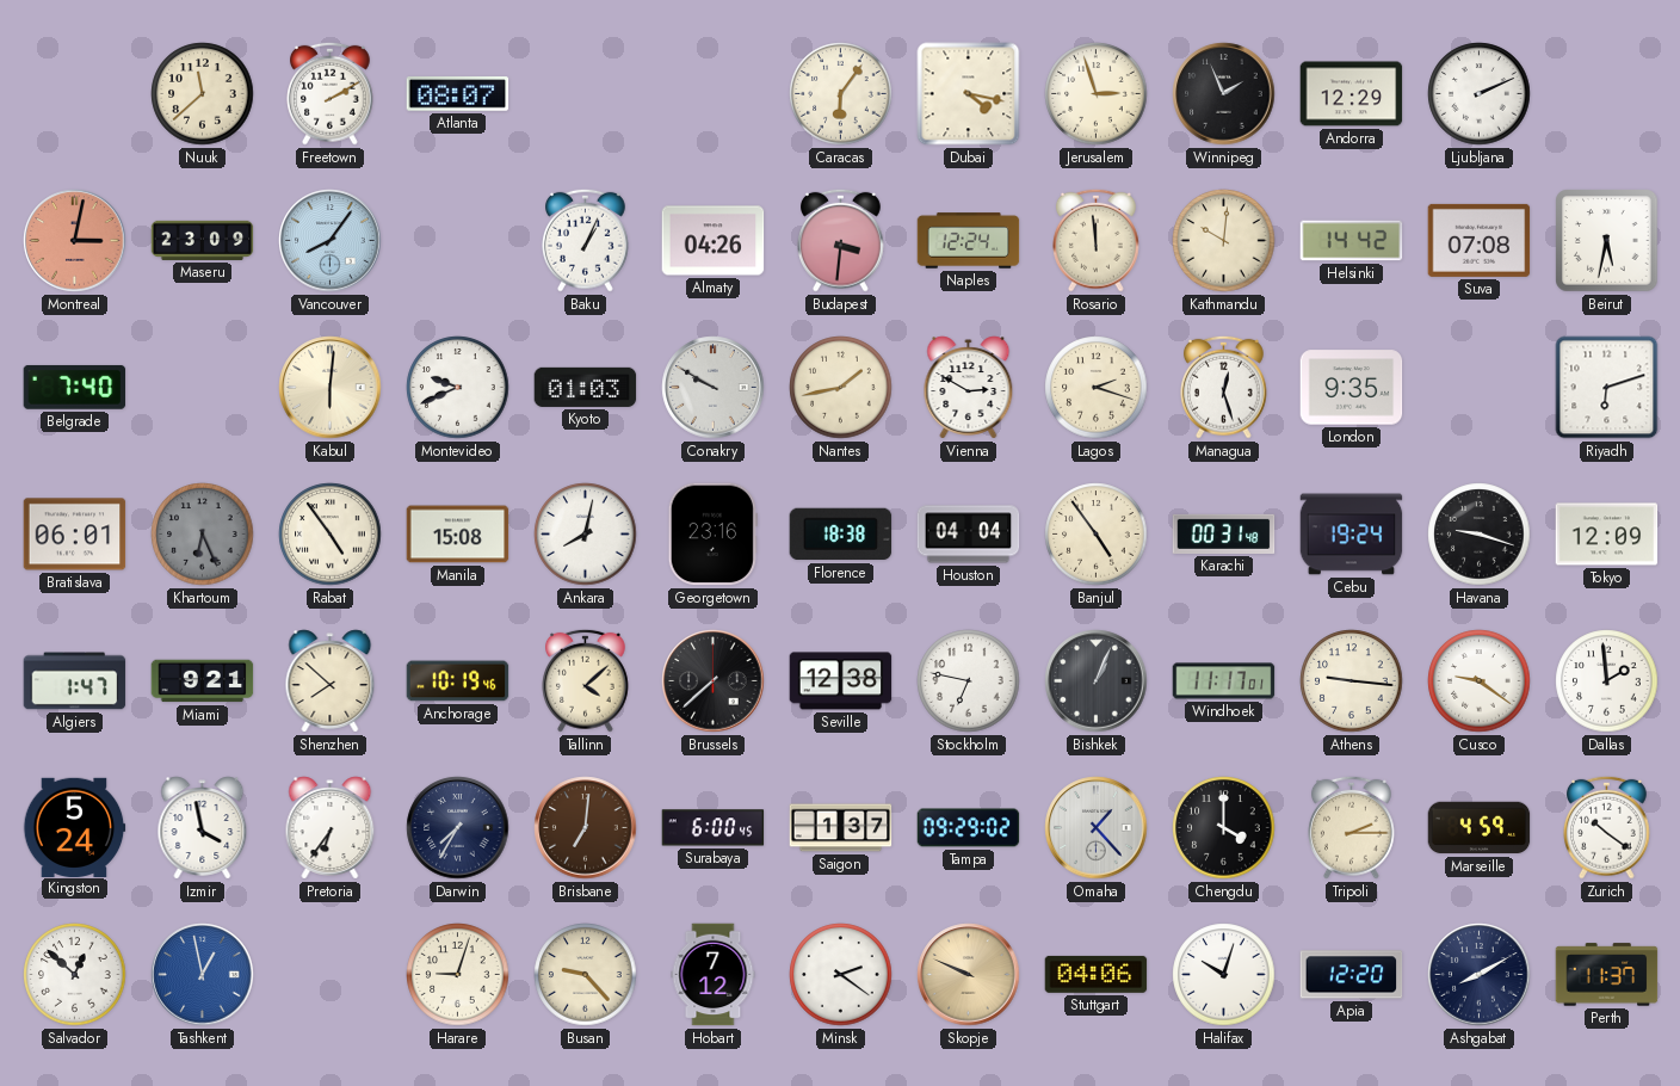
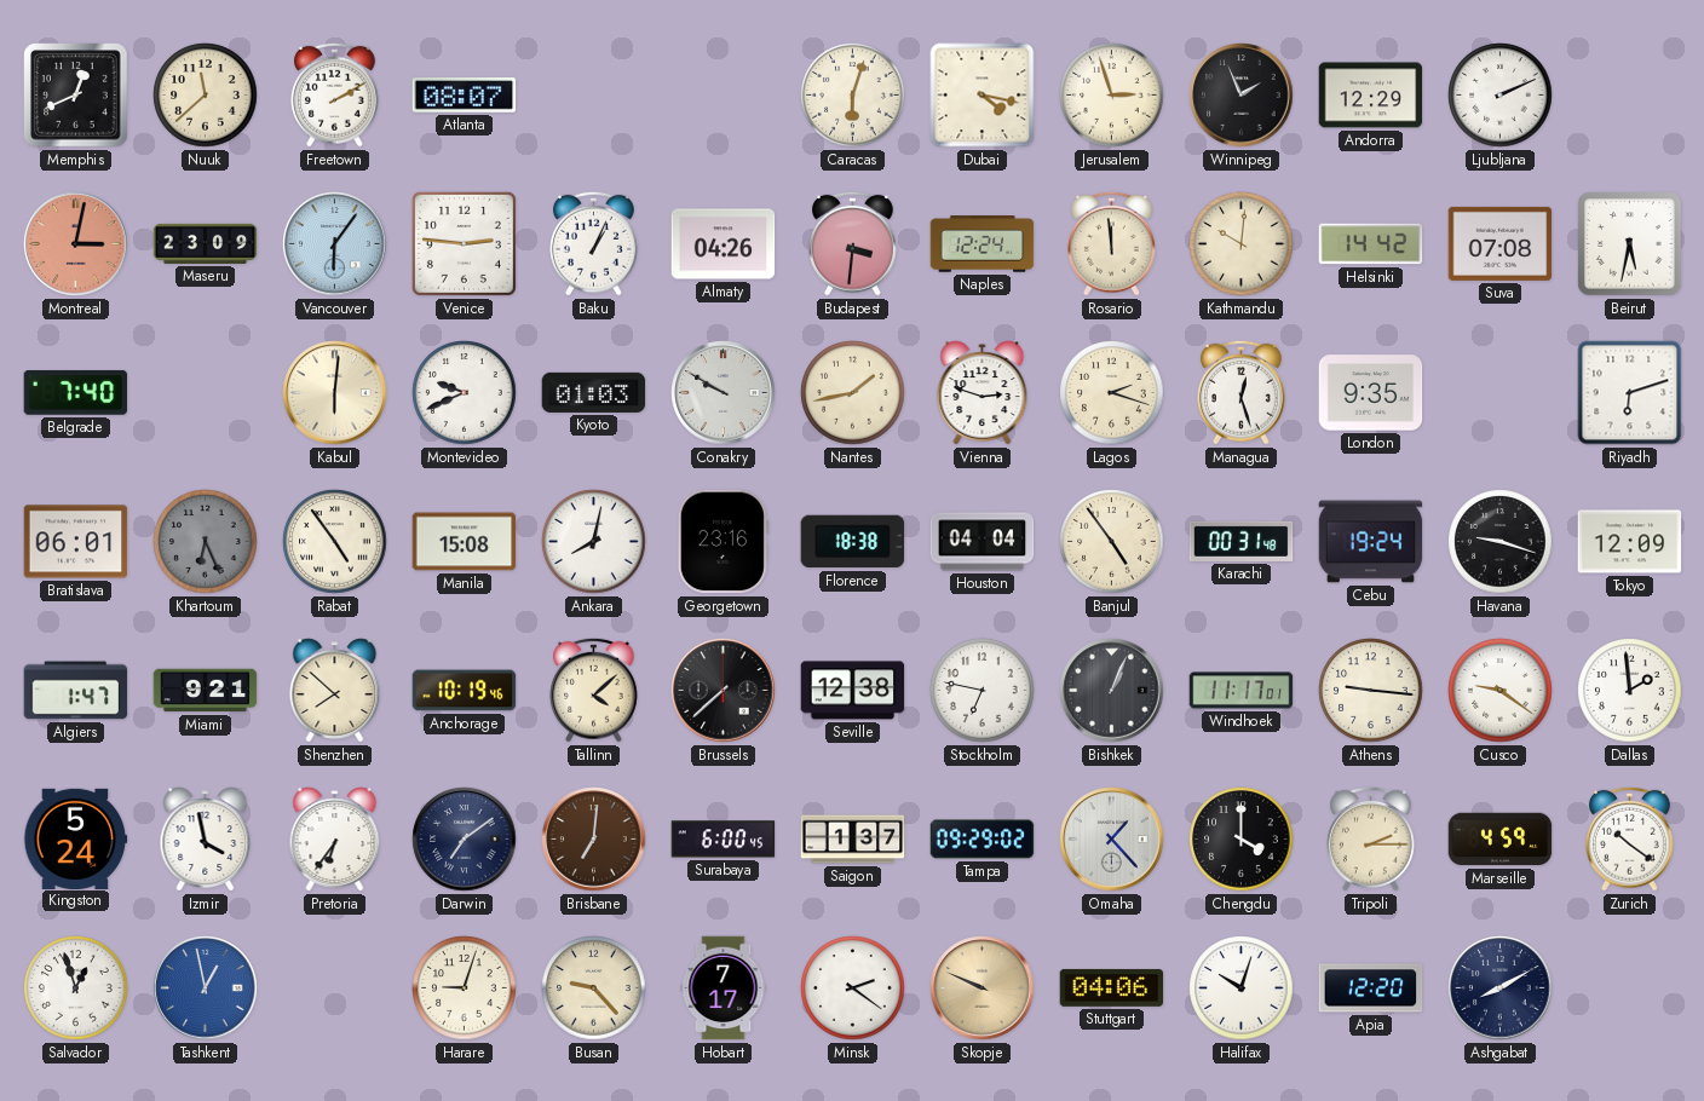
Memphis: none -> 12:41 (76, 96)
Caracas: 6:06 -> 6:03 (853, 96)
Vancouver: 8:06 -> 6:06 (335, 244)
Venice: none -> 2:46 (464, 243)
Vienna: 2:50 -> 2:48 (983, 393)
Darwin: 7:35 -> 7:09 (465, 840)
Salvador: 12:52 -> 12:57 (76, 988)
Hobart: 7:12 -> 7:17 (724, 988)
Perth: 11:37 -> none (1607, 975)
